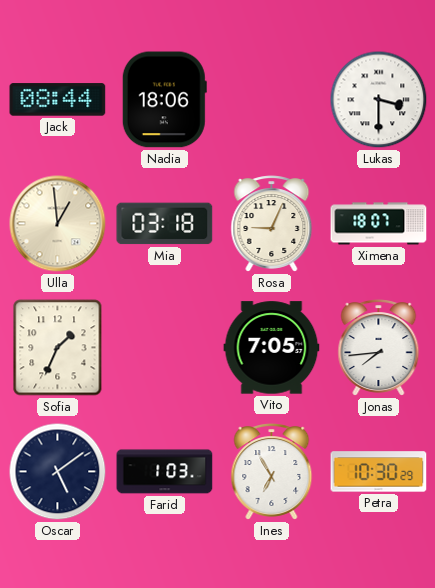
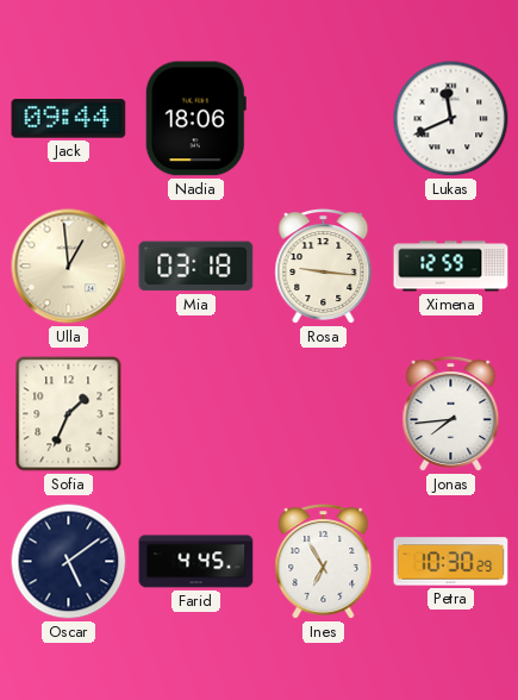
Jack: 08:44 -> 09:44 (69, 119)
Lukas: 3:30 -> 11:41 (451, 119)
Rosa: 9:04 -> 9:16 (324, 267)
Ximena: 18:07 -> 12:59 (451, 267)
Vito: 7:05 -> none (272, 348)
Farid: 1:03 -> 4:45 (196, 562)
